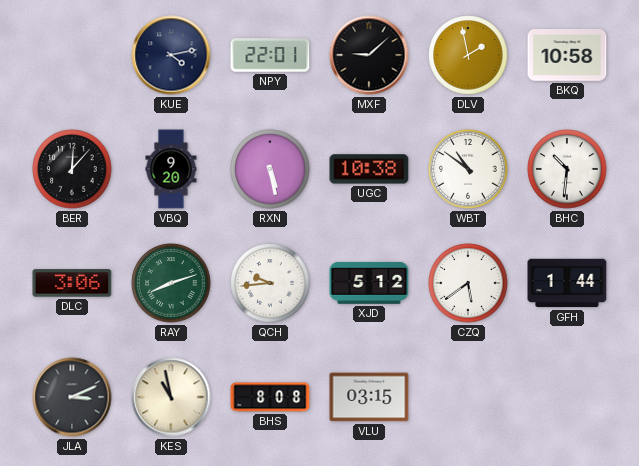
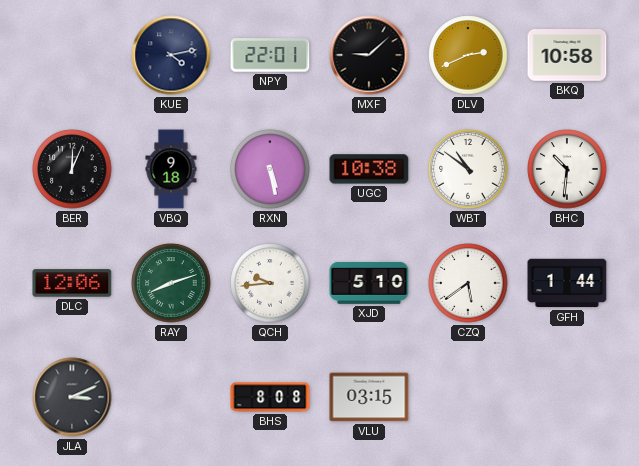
DLV: 1:58 -> 2:41 (468, 55)
BER: 12:07 -> 12:04 (72, 169)
VBQ: 9:20 -> 9:18 (171, 169)
DLC: 3:06 -> 12:06 (72, 283)
XJD: 5:12 -> 5:10 (369, 283)
KES: 10:58 -> none (171, 397)
